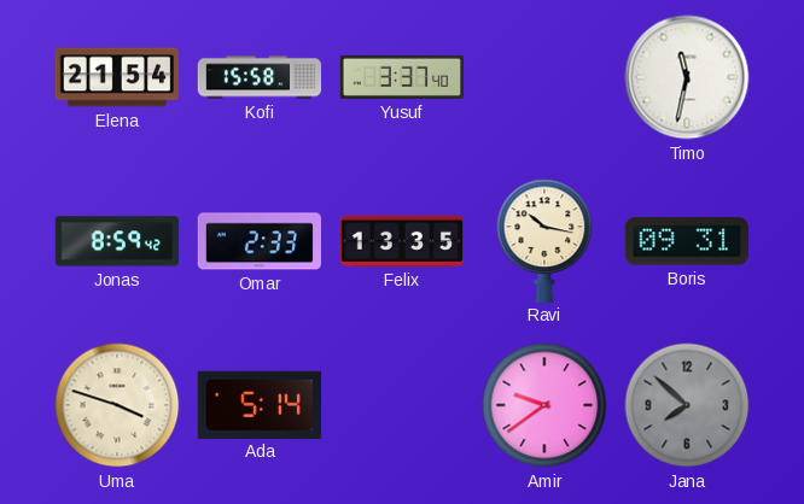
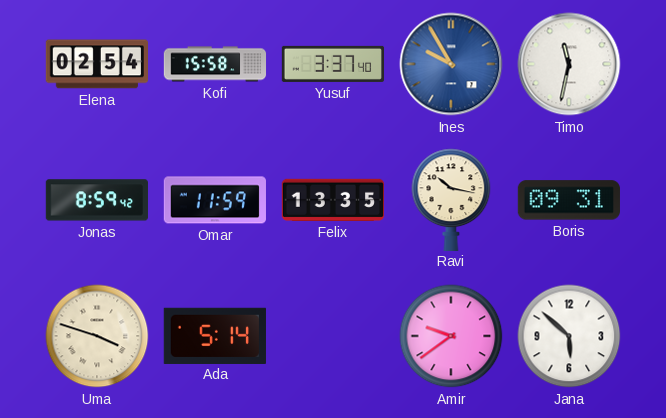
Elena: 21:54 -> 02:54 (96, 64)
Ines: none -> 9:55 (451, 64)
Omar: 2:33 -> 11:59 (214, 200)
Jana: 7:52 -> 5:52 (569, 336)
Jana dial: grey -> white (569, 336)
